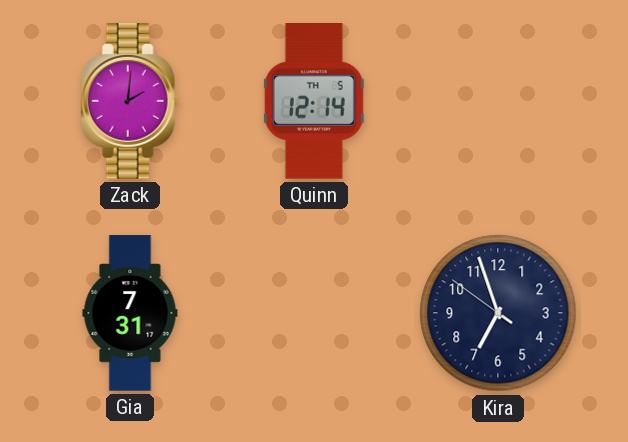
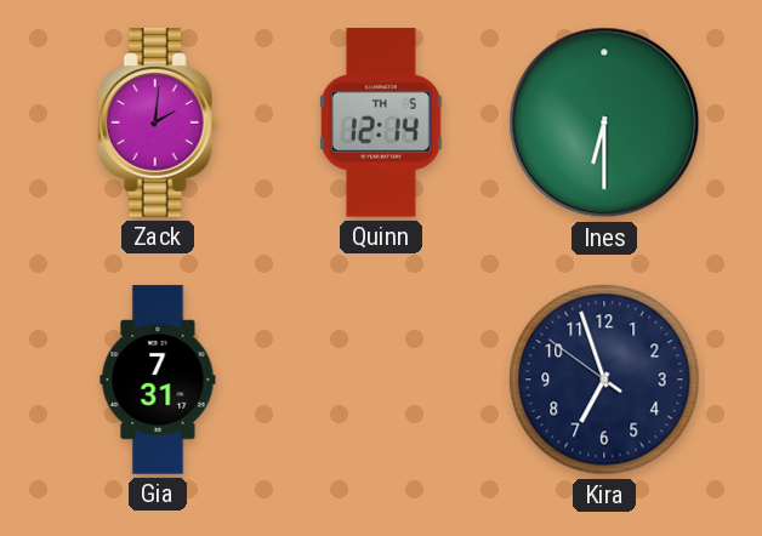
Ines: none -> 6:30 (604, 122)
